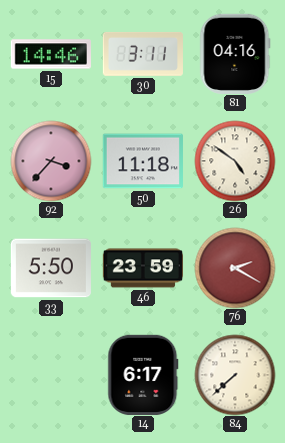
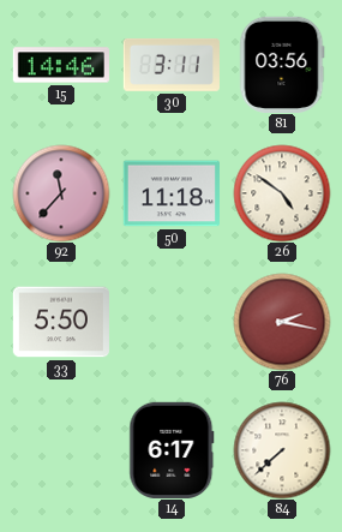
81: 04:16 -> 03:56 (282, 65)
92: 3:37 -> 11:37 (61, 193)
46: 23:59 -> none (142, 268)
76: 2:20 -> 2:17 (282, 322)
